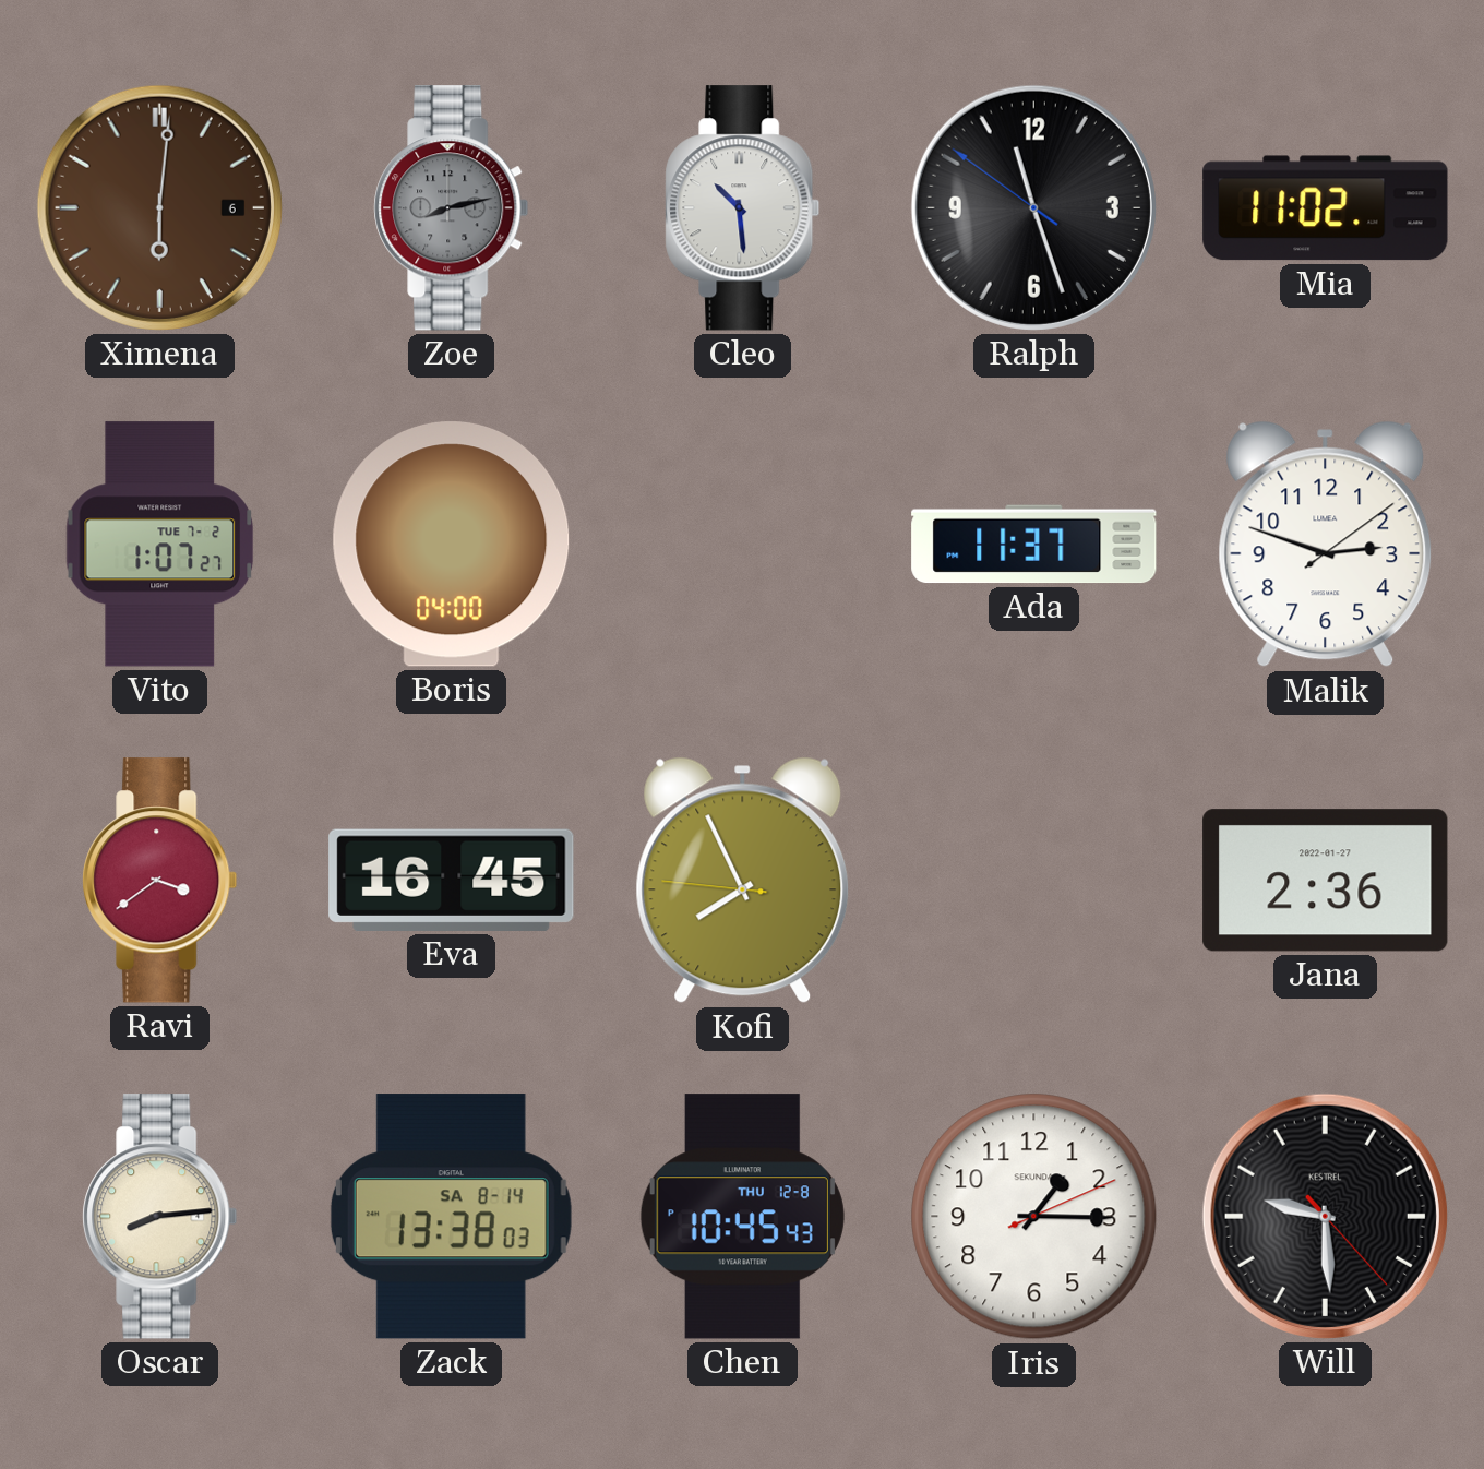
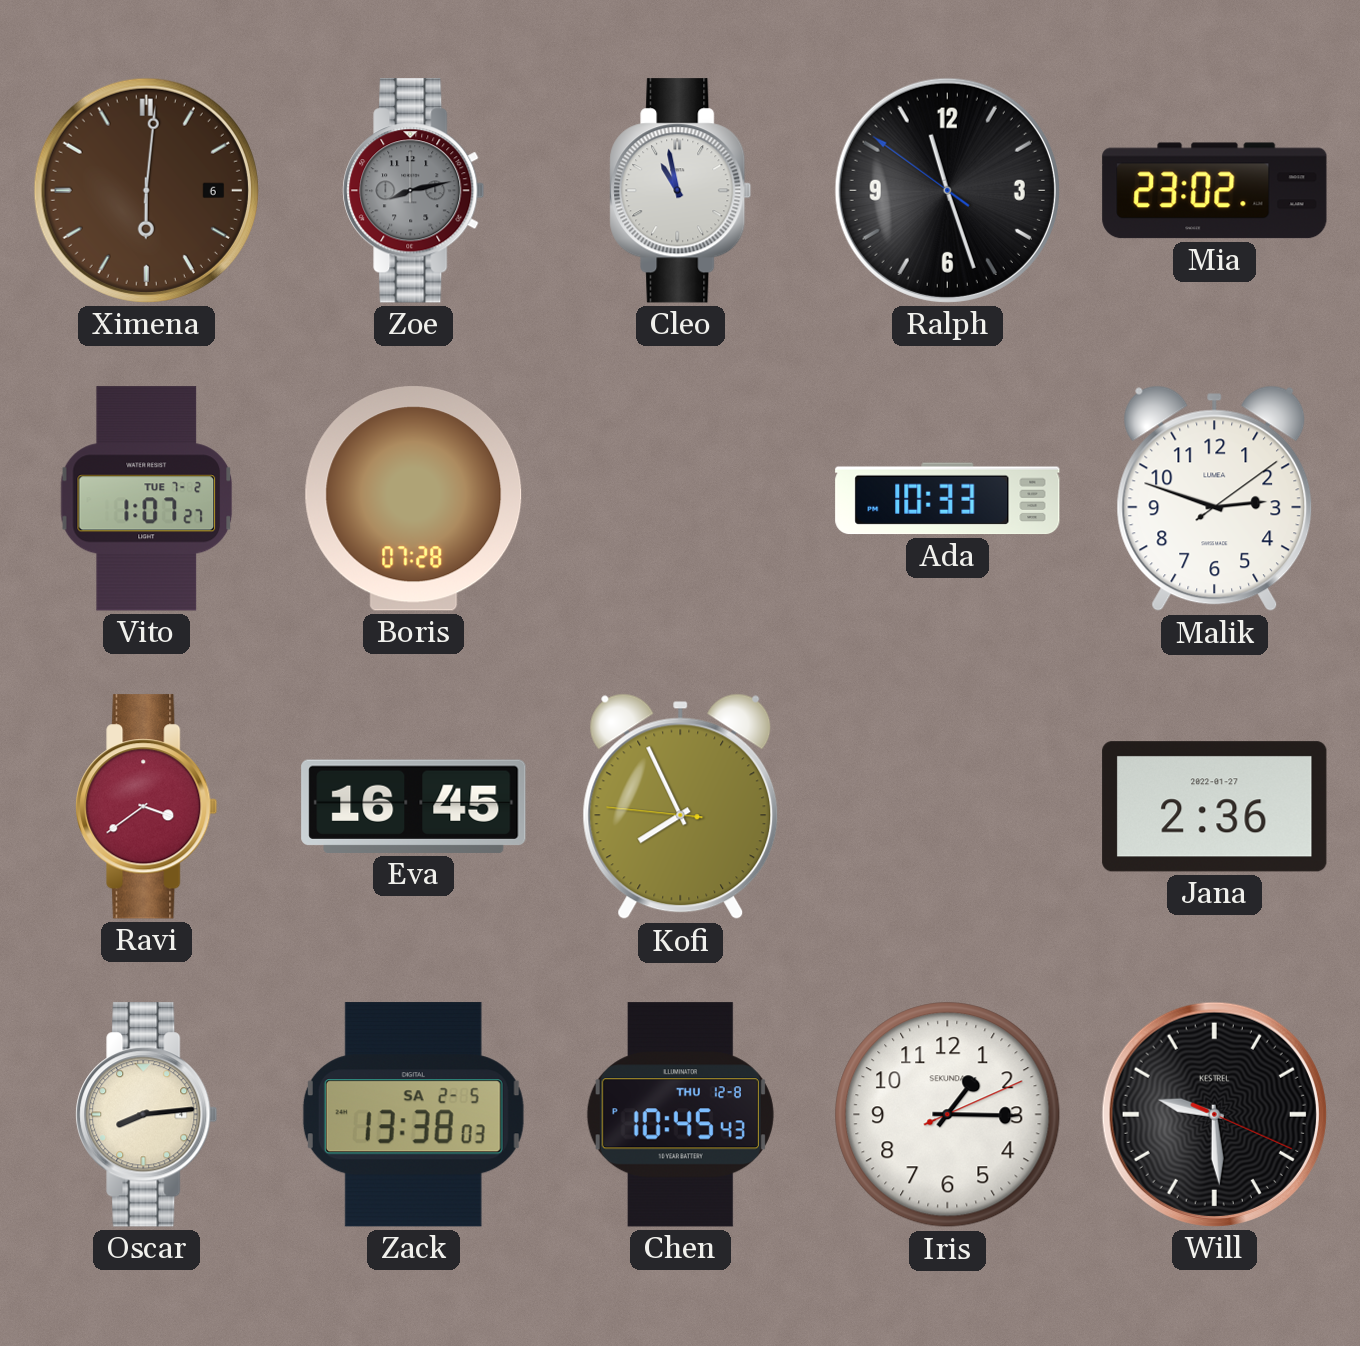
Cleo: 10:29 -> 10:58 (681, 191)
Mia: 11:02 -> 23:02 (1215, 191)
Boris: 04:00 -> 07:28 (414, 499)
Ada: 11:37 -> 10:33 (948, 499)
Zack date: SA 8-14 -> SA 2-5 (413, 1115)
Will: 9:29:23 -> 9:29:19 (1214, 1114)
